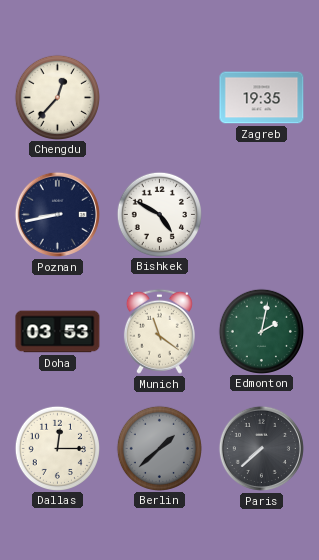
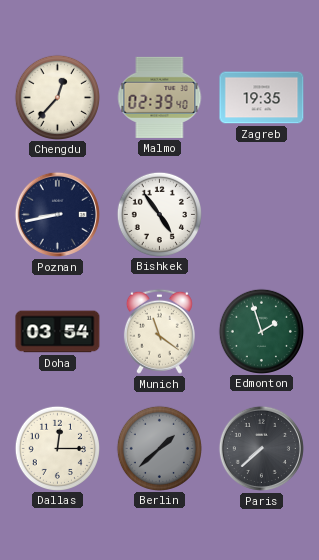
Malmo: none -> 02:39 (160, 97)
Bishkek: 4:50 -> 4:54 (159, 214)
Doha: 03:53 -> 03:54 (58, 332)
Edmonton: 2:02 -> 1:57 (261, 331)
